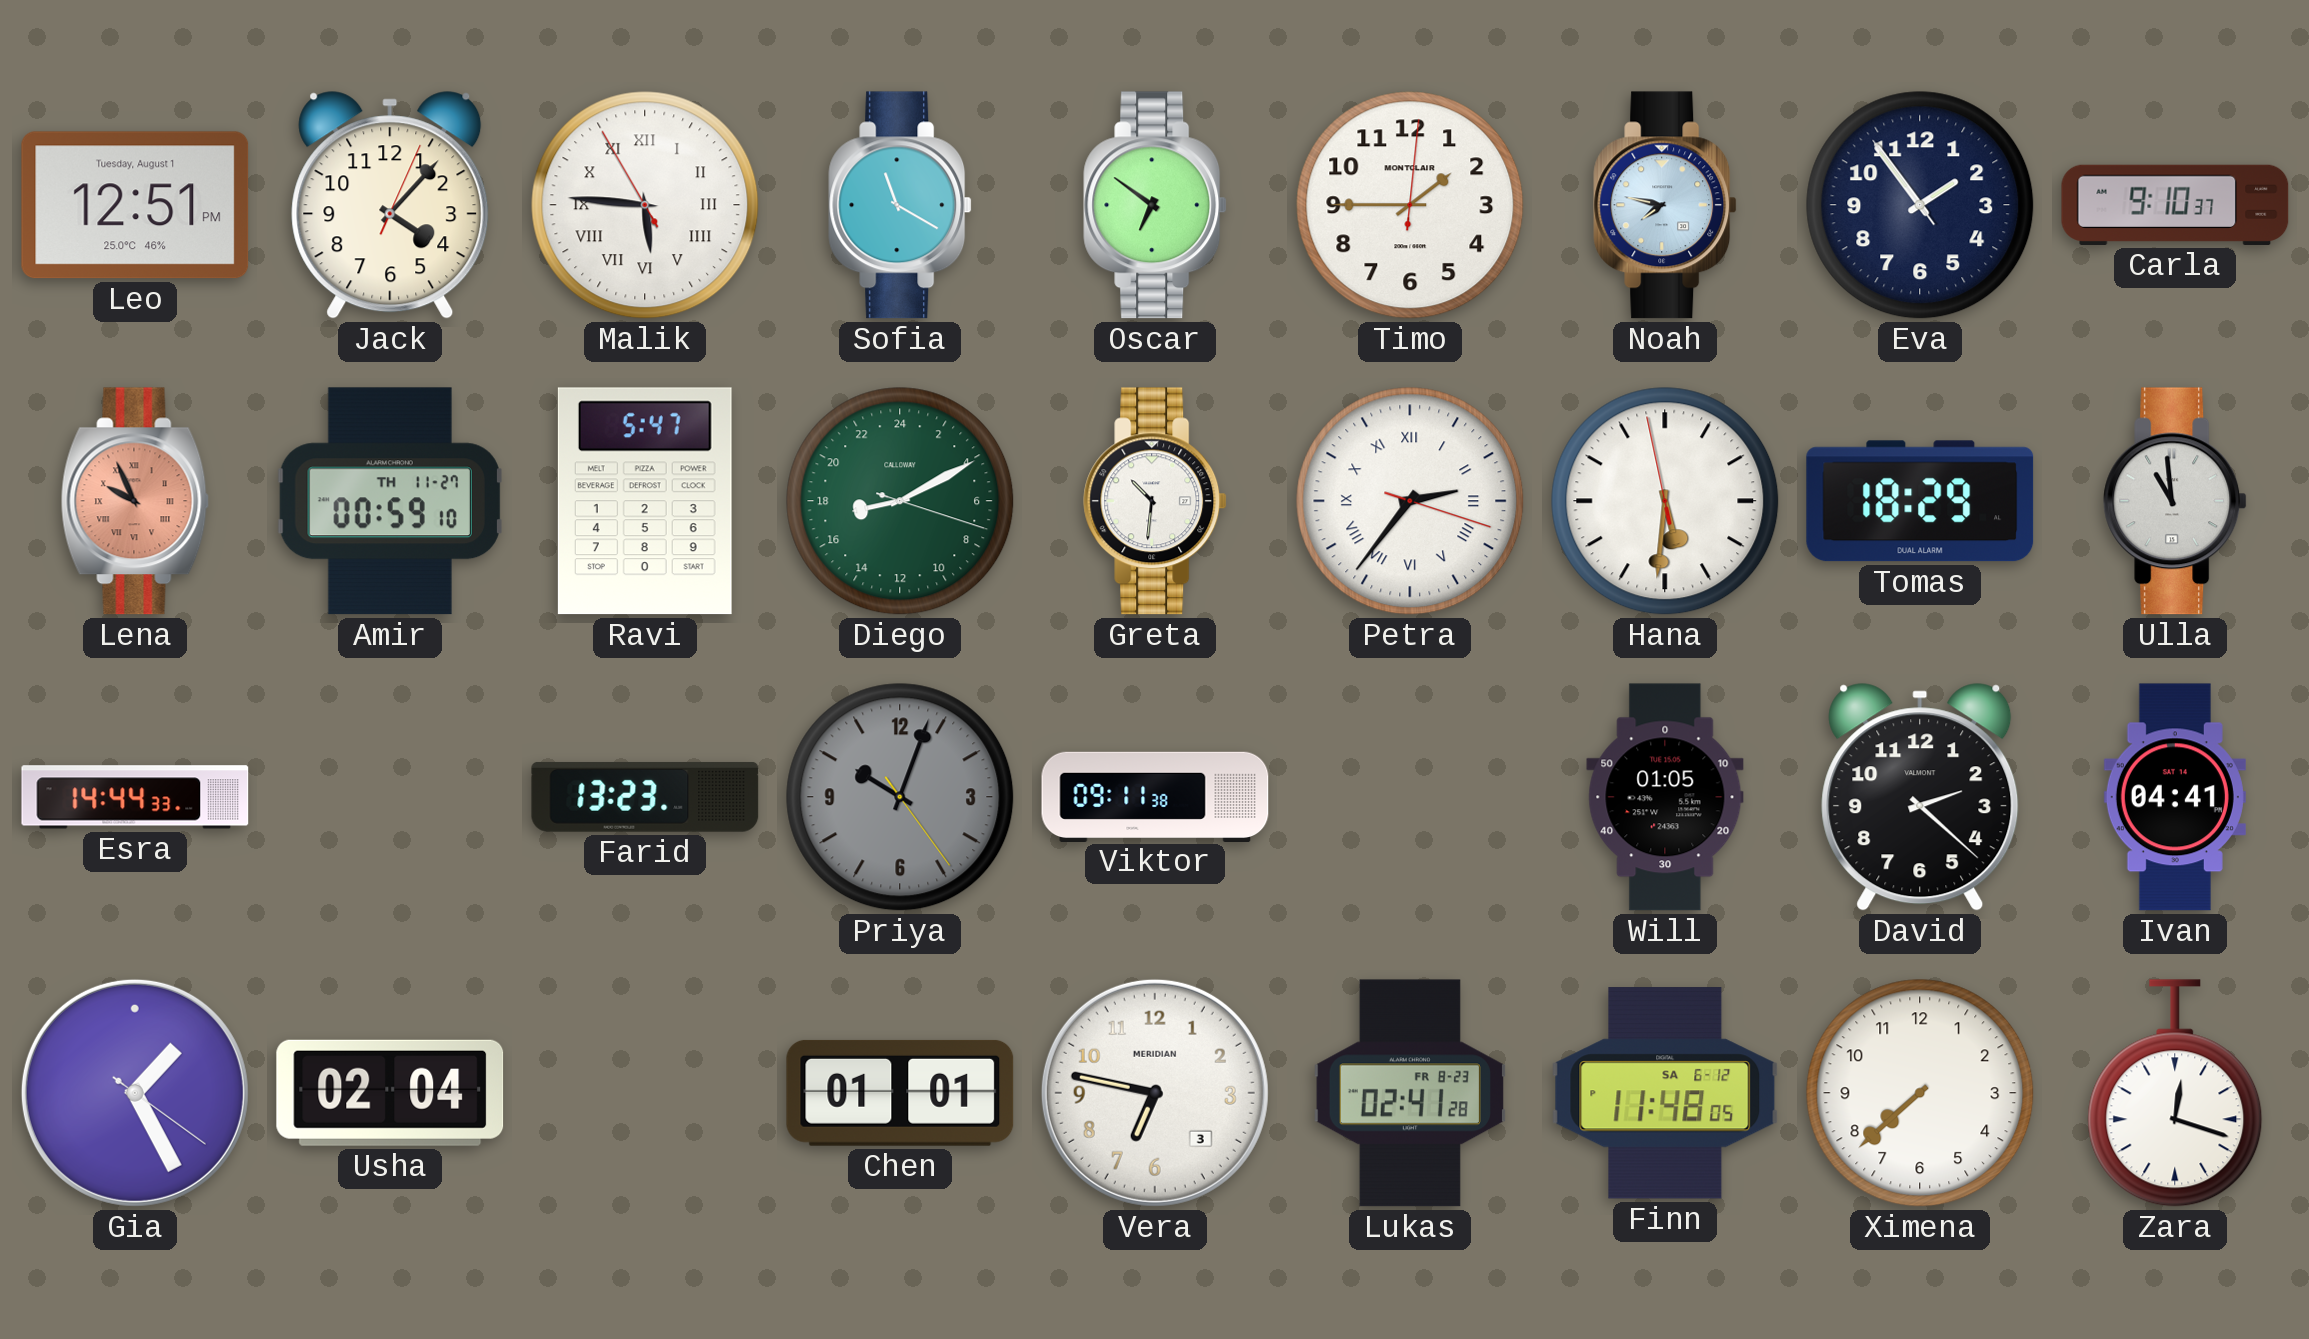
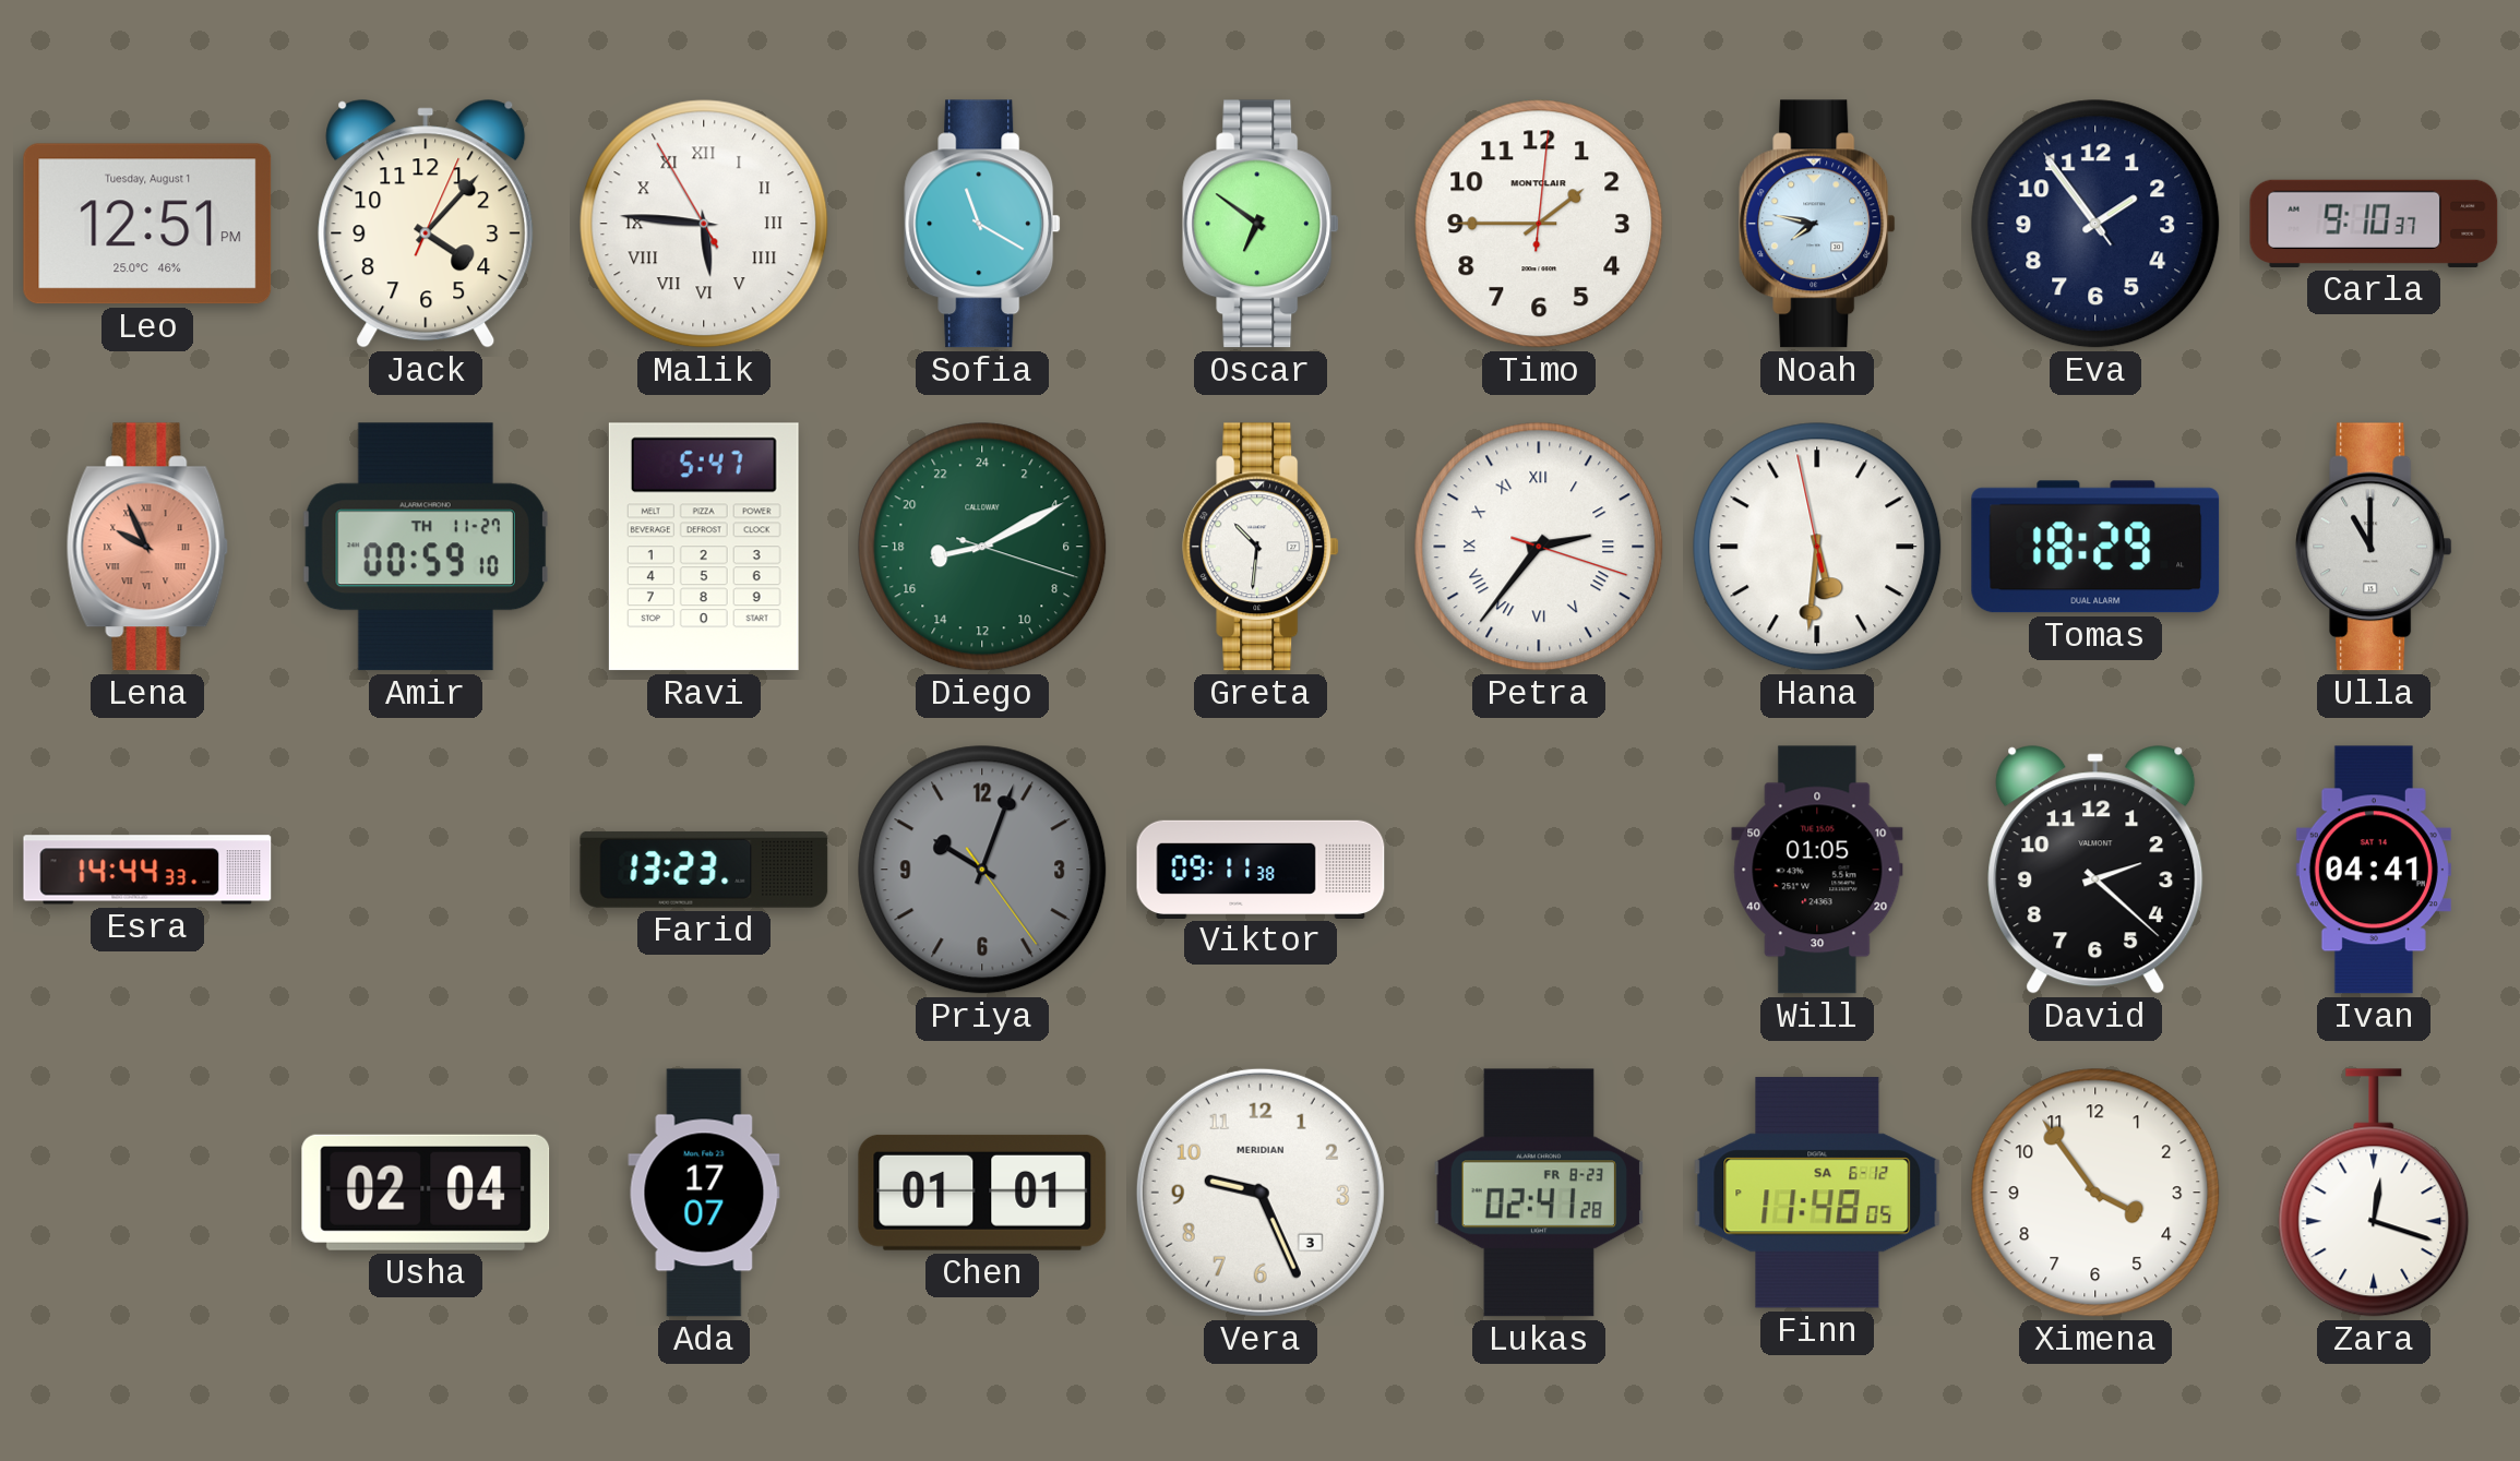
Ulla: 10:59 -> 11:00 (2374, 547)
Gia: 1:25 -> none (135, 1093)
Ada: none -> 17:07 (704, 1193)
Vera: 6:47 -> 9:26 (1261, 1193)
Ximena: 7:38 -> 3:54 (2095, 1193)
